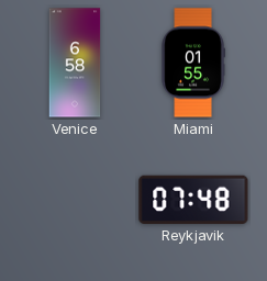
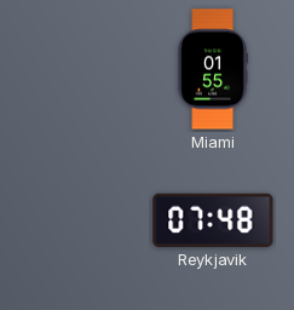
Venice: 6:58 -> none (75, 63)
